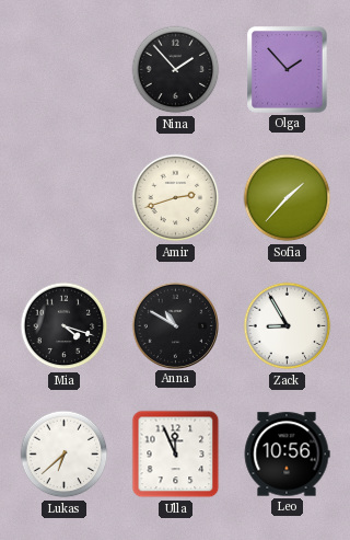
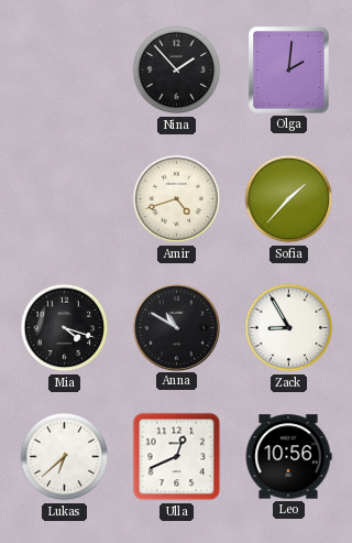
Olga: 1:53 -> 2:01 (289, 70)
Amir: 2:42 -> 4:42 (177, 199)
Ulla: 11:56 -> 12:41 (177, 457)
